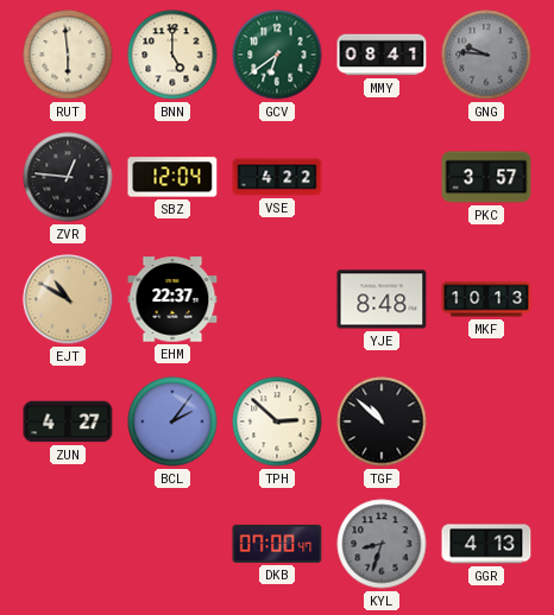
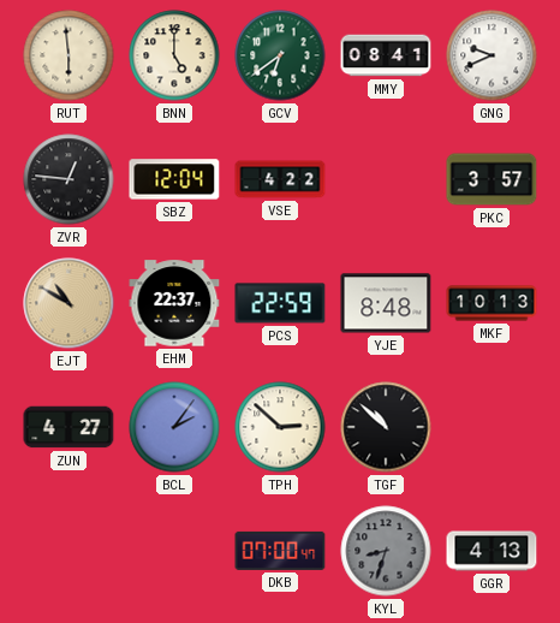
GNG: 9:46 -> 9:41 (492, 55)
GNG dial: grey -> white (492, 55)
PCS: none -> 22:59 (280, 303)
